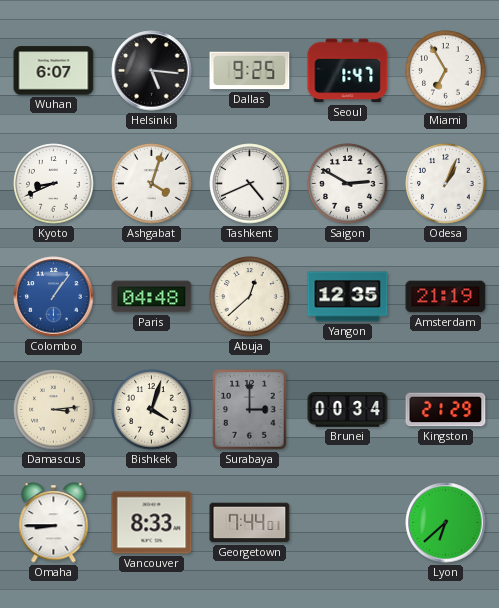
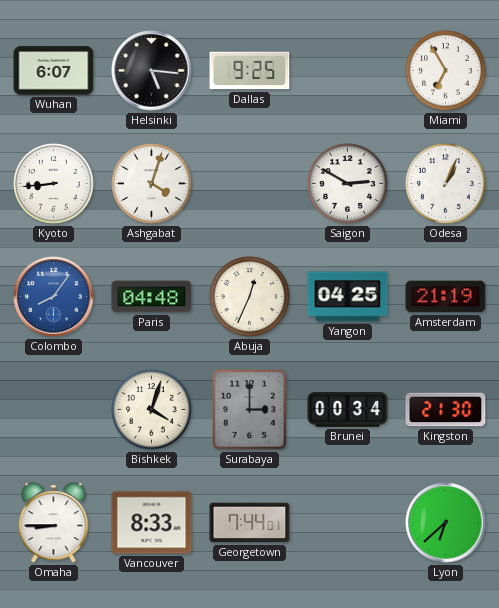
Seoul: 1:47 -> none (348, 71)
Kyoto: 8:41 -> 8:44 (54, 184)
Tashkent: 4:41 -> none (250, 184)
Colombo: 1:06 -> 8:06 (54, 297)
Abuja: 12:38 -> 12:34 (250, 297)
Yangon: 12:35 -> 04:25 (348, 297)
Damascus: 3:14 -> none (54, 410)
Kingston: 21:29 -> 21:30 (446, 410)
